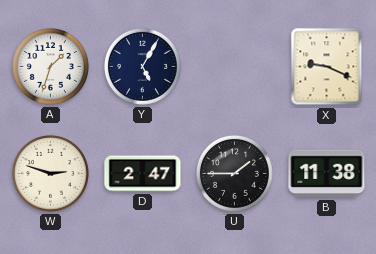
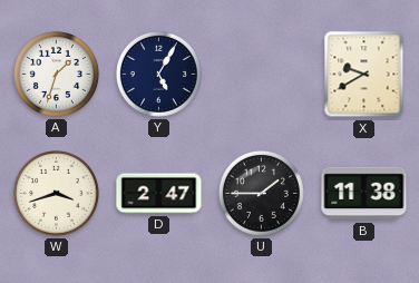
X: 9:19 -> 9:40 (364, 75)
W: 2:48 -> 3:42 (56, 193)
